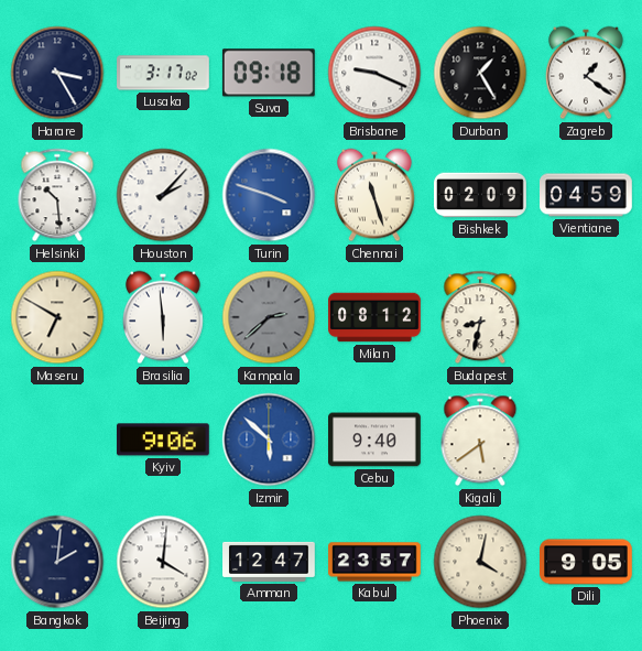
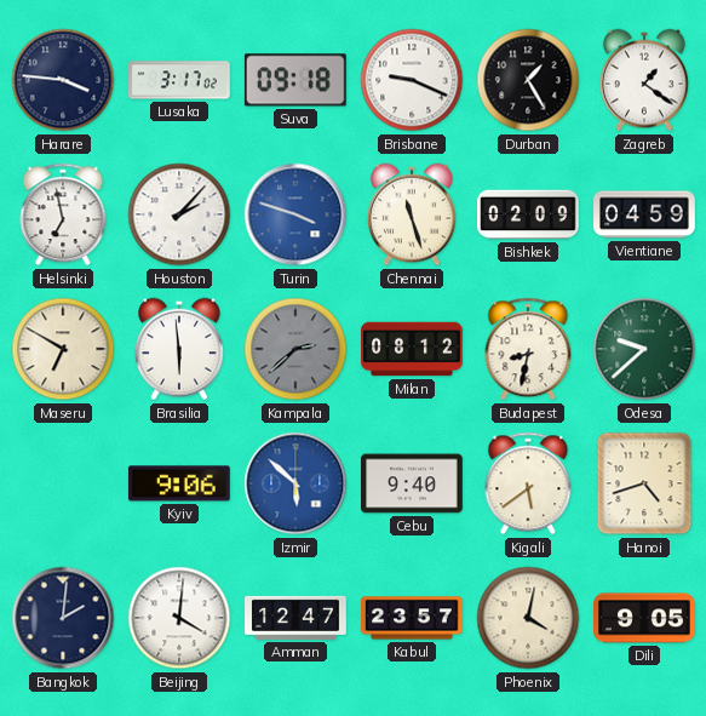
Harare: 3:25 -> 3:46 (63, 80)
Helsinki: 10:29 -> 6:58 (63, 214)
Odesa: none -> 9:38 (644, 349)
Hanoi: none -> 4:42 (644, 483)
